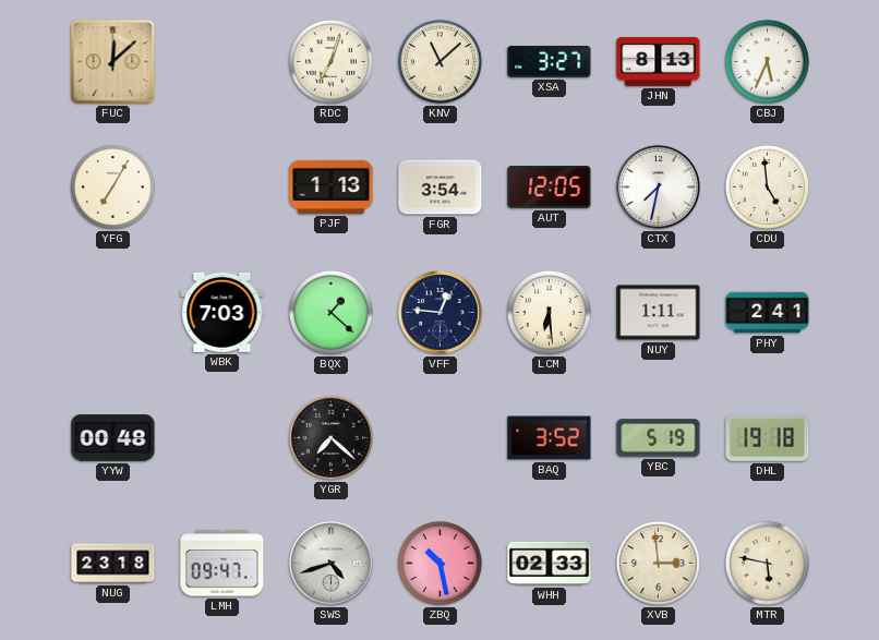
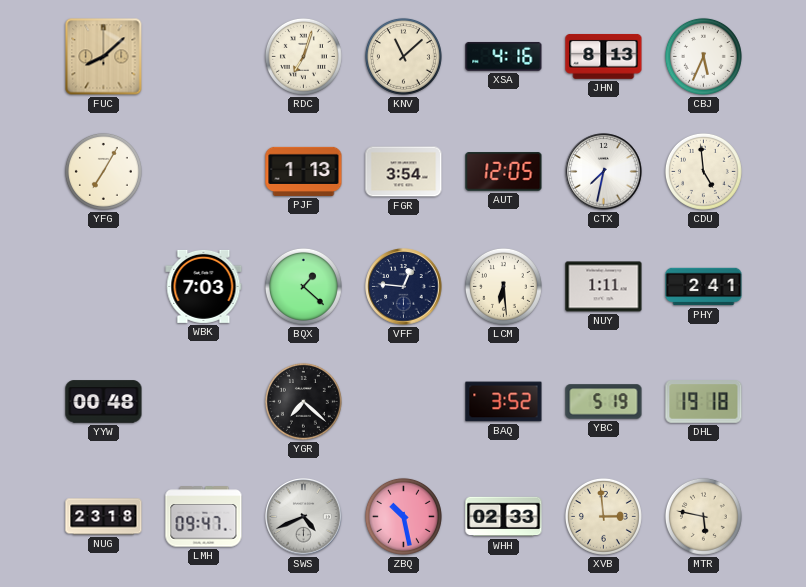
FUC: 12:08 -> 8:08 (104, 57)
XSA: 3:27 -> 4:16 (504, 56)
SWS: 4:42 -> 4:41 (304, 517)
